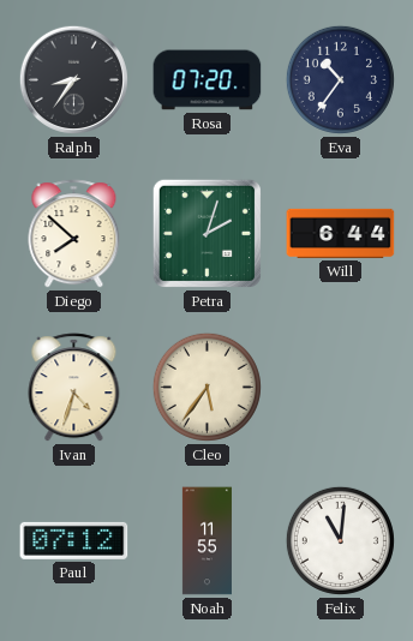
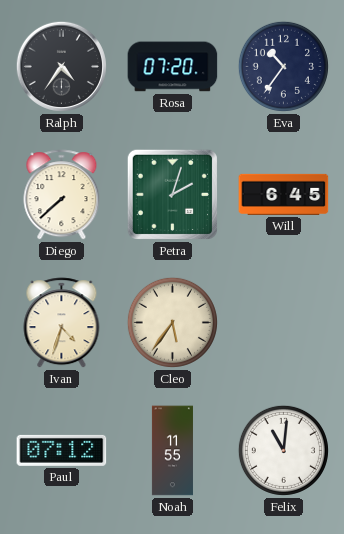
Ralph: 8:36 -> 4:36 (61, 66)
Diego: 7:52 -> 7:38 (62, 195)
Will: 6:44 -> 6:45 (284, 194)
